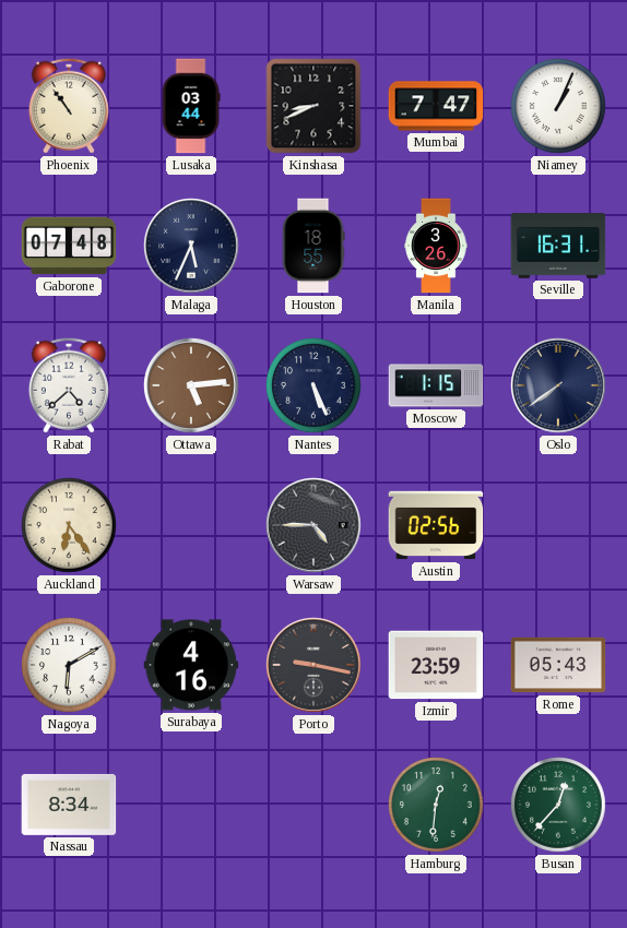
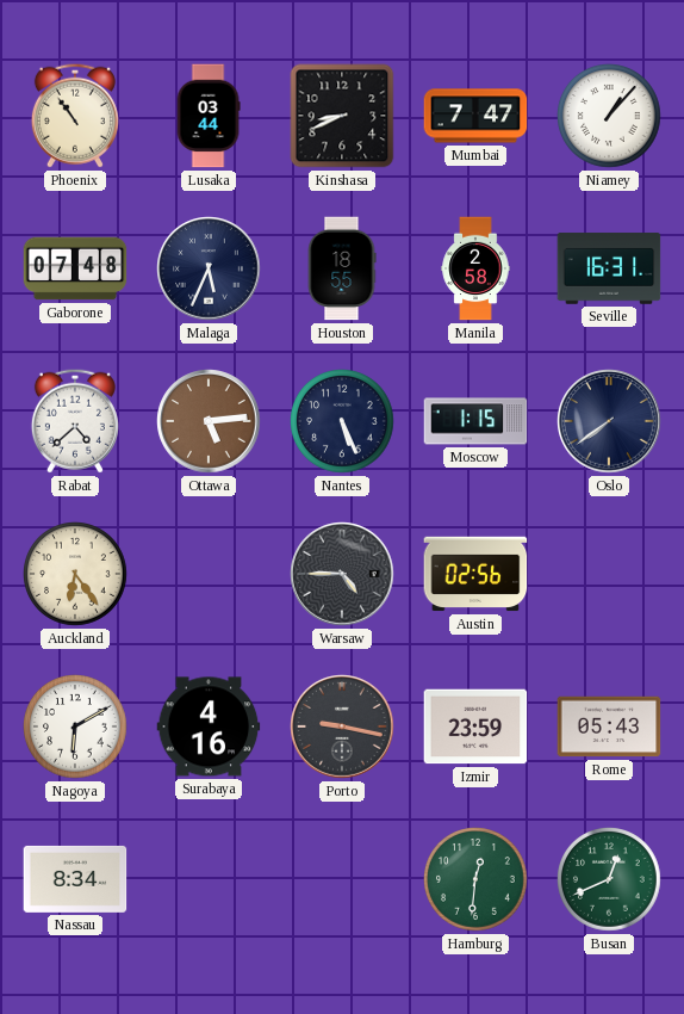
Niamey: 1:04 -> 1:07 (610, 117)
Manila: 3:26 -> 2:58 (475, 268)
Busan: 12:37 -> 12:41 (610, 880)
